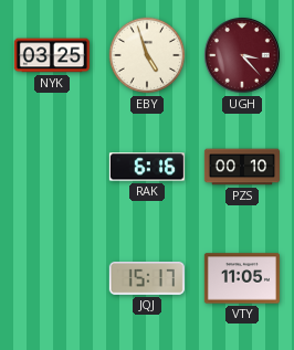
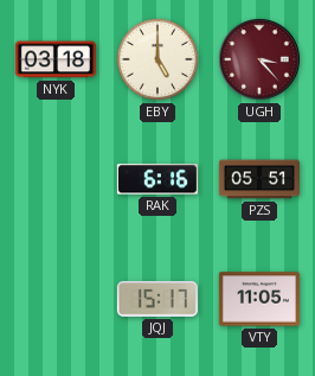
NYK: 03:25 -> 03:18 (56, 59)
EBY: 4:57 -> 5:00 (157, 59)
PZS: 00:10 -> 05:51 (259, 179)
